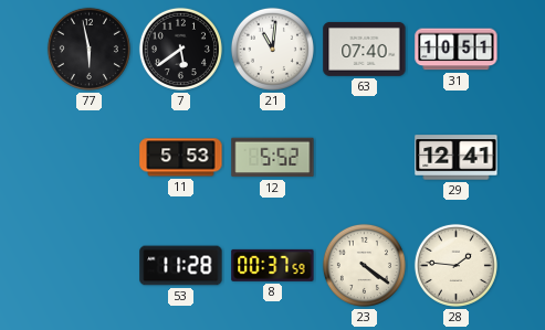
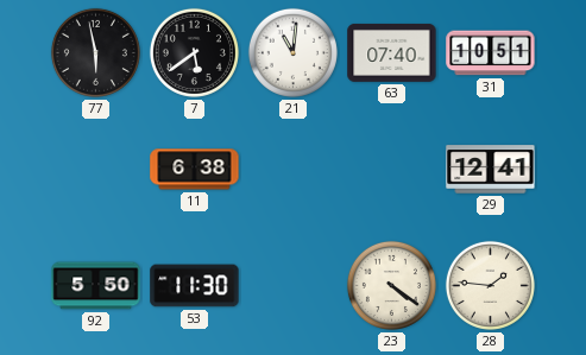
11: 5:53 -> 6:38 (195, 170)
12: 5:52 -> none (273, 158)
92: none -> 5:50 (96, 286)
53: 11:28 -> 11:30 (195, 286)
8: 00:37 -> none (273, 265)
